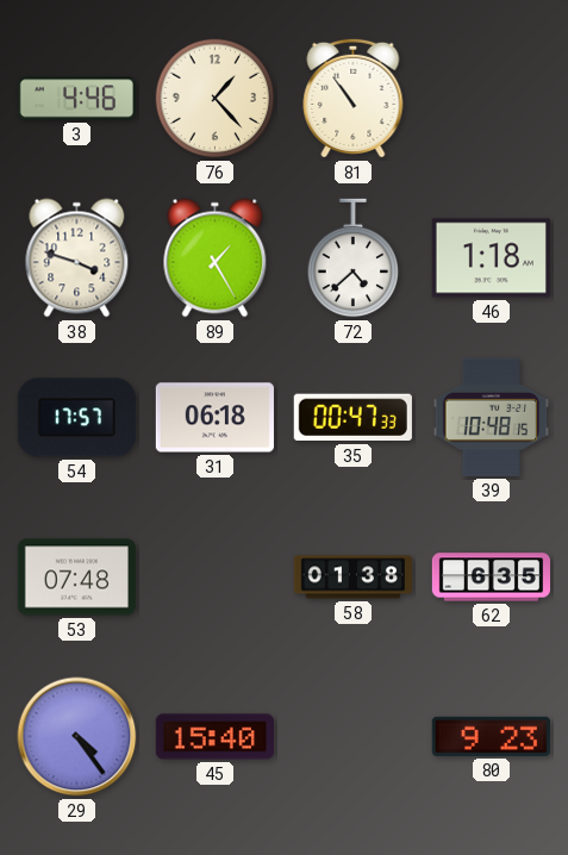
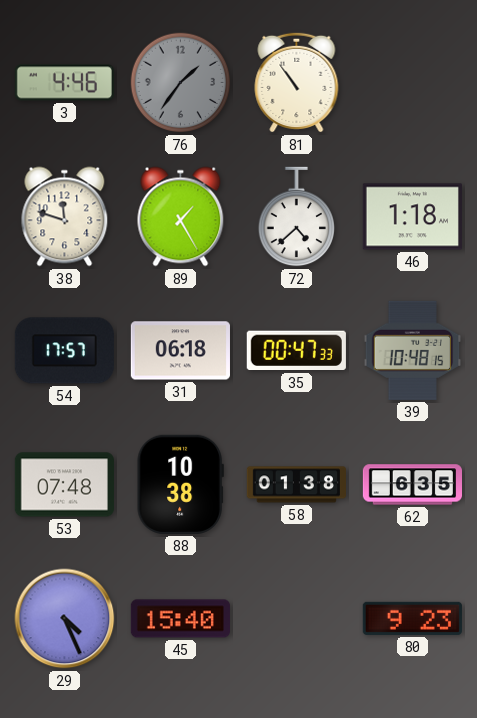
76: 1:23 -> 1:36 (181, 83)
76 dial: cream -> grey (181, 83)
38: 3:48 -> 11:48 (65, 217)
88: none -> 10:38 (180, 484)
29: 4:24 -> 4:26 (65, 619)
